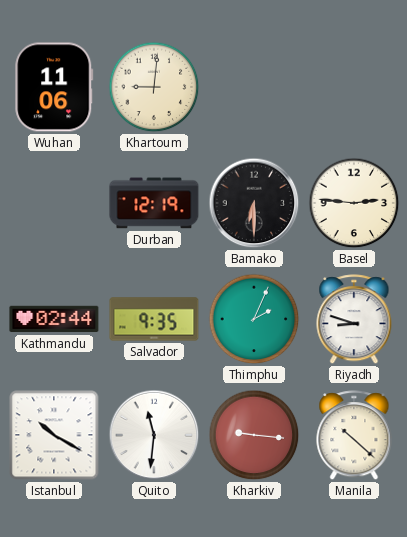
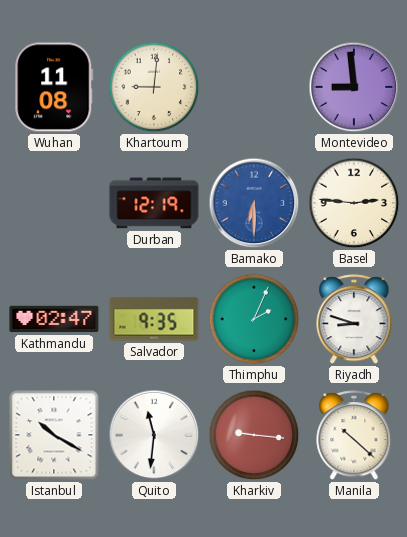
Wuhan: 11:06 -> 11:08 (54, 87)
Montevideo: none -> 8:59 (354, 87)
Bamako dial: black -> blue (254, 203)
Kathmandu: 02:44 -> 02:47 (54, 319)
